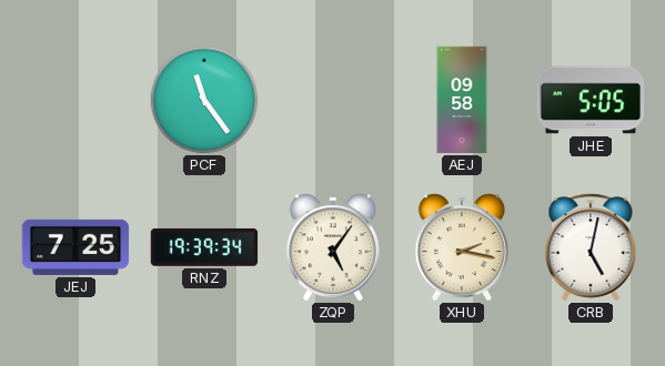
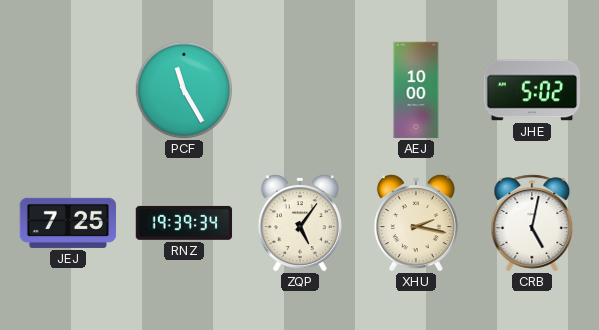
PCF: 11:24 -> 11:25 (184, 90)
AEJ: 09:58 -> 10:00 (416, 90)
JHE: 5:05 -> 5:02 (532, 90)
